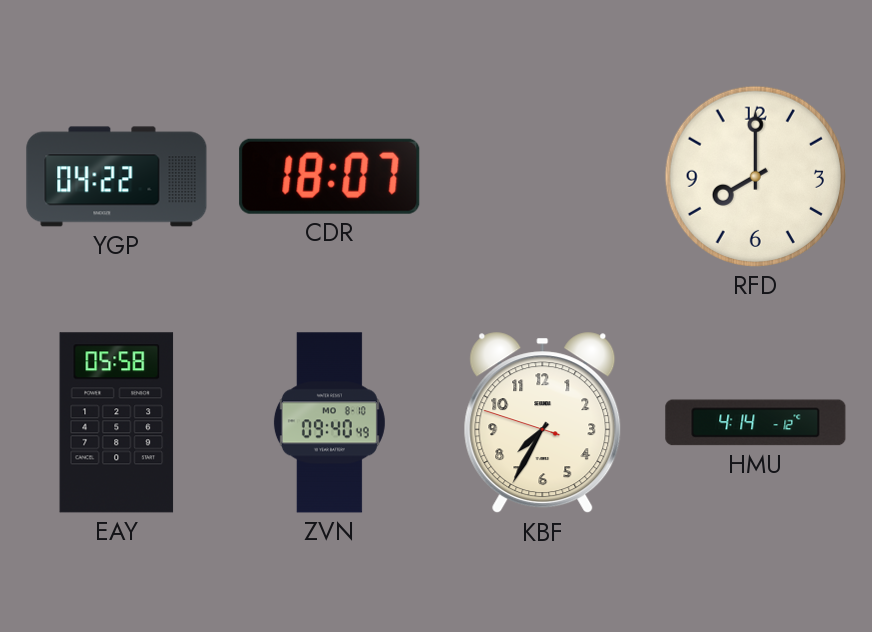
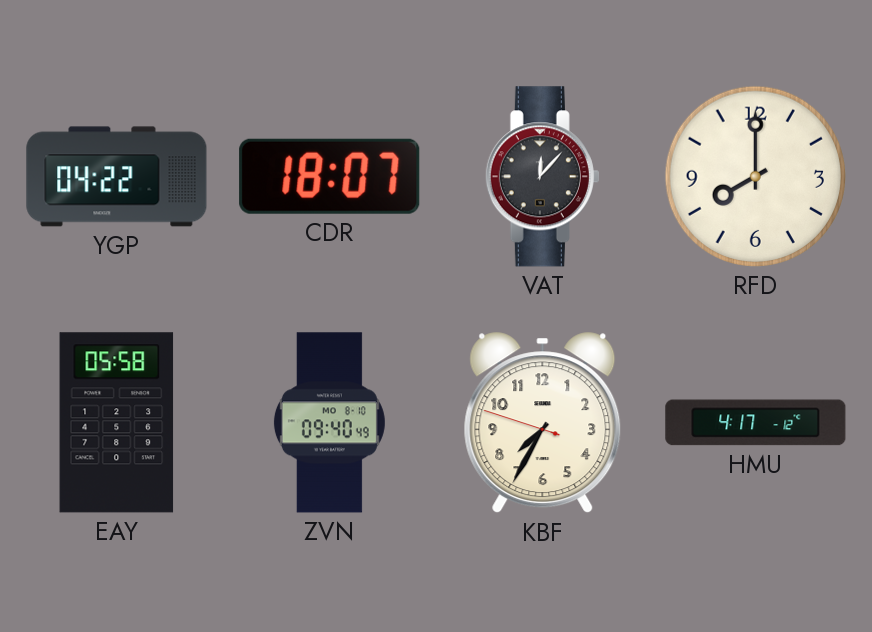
VAT: none -> 12:07 (542, 177)
HMU: 4:14 -> 4:17 (756, 423)
